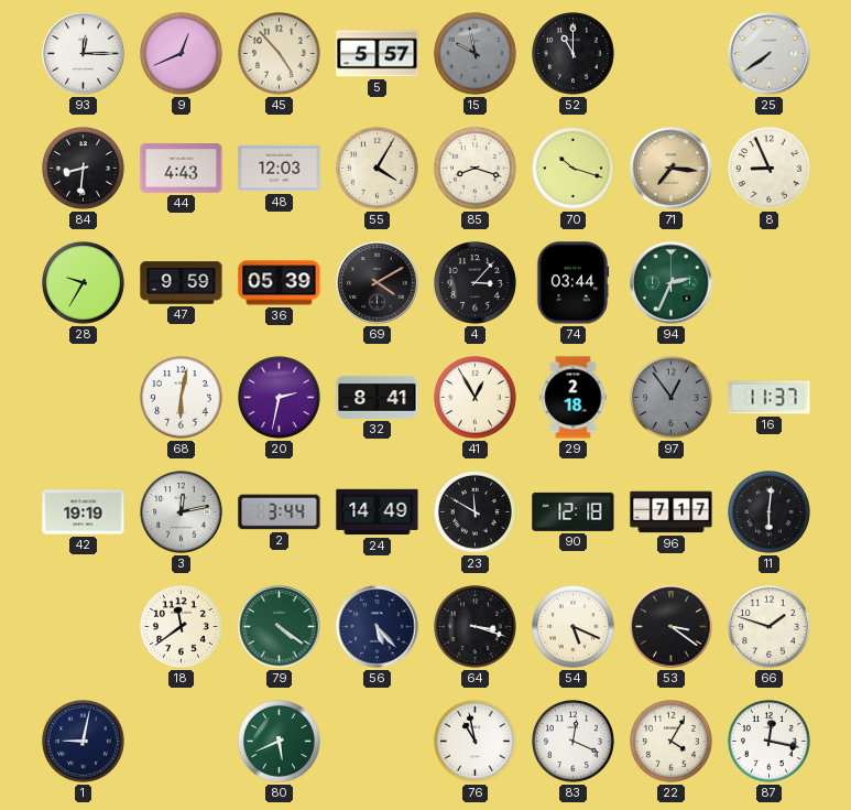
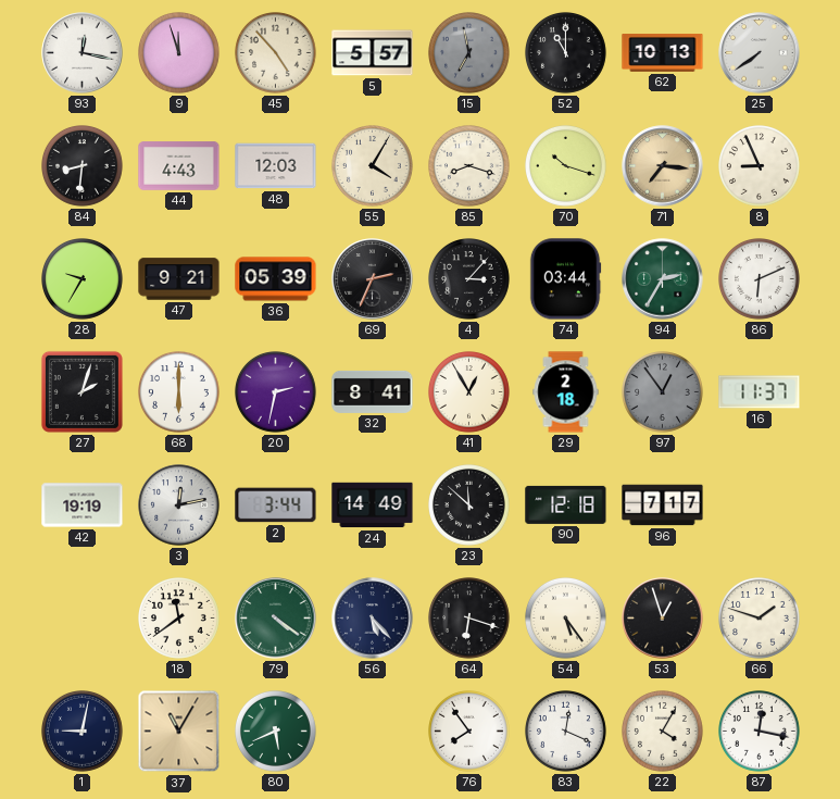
93: 12:15 -> 12:17 (83, 53)
9: 12:41 -> 11:57 (179, 53)
15: 9:58 -> 6:58 (469, 53)
62: none -> 10:13 (663, 53)
47: 9:59 -> 9:21 (179, 279)
69: 4:10 -> 2:34 (373, 279)
94: 2:34 -> 2:35 (663, 279)
86: none -> 6:11 (760, 279)
27: none -> 2:03 (82, 391)
68: 6:02 -> 6:00 (179, 392)
23: 11:50 -> 11:52 (469, 505)
11: 6:01 -> none (770, 512)
64: 3:18 -> 6:18 (469, 619)
54: 5:19 -> 5:24 (566, 619)
53: 3:21 -> 12:57 (663, 619)
37: none -> 11:05 (179, 732)
76: 10:58 -> 7:54 (469, 732)
